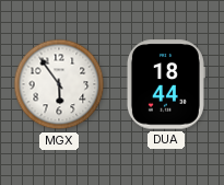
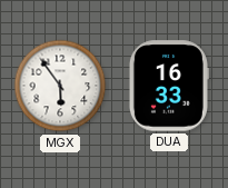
DUA: 18:44 -> 16:33 (168, 86)
